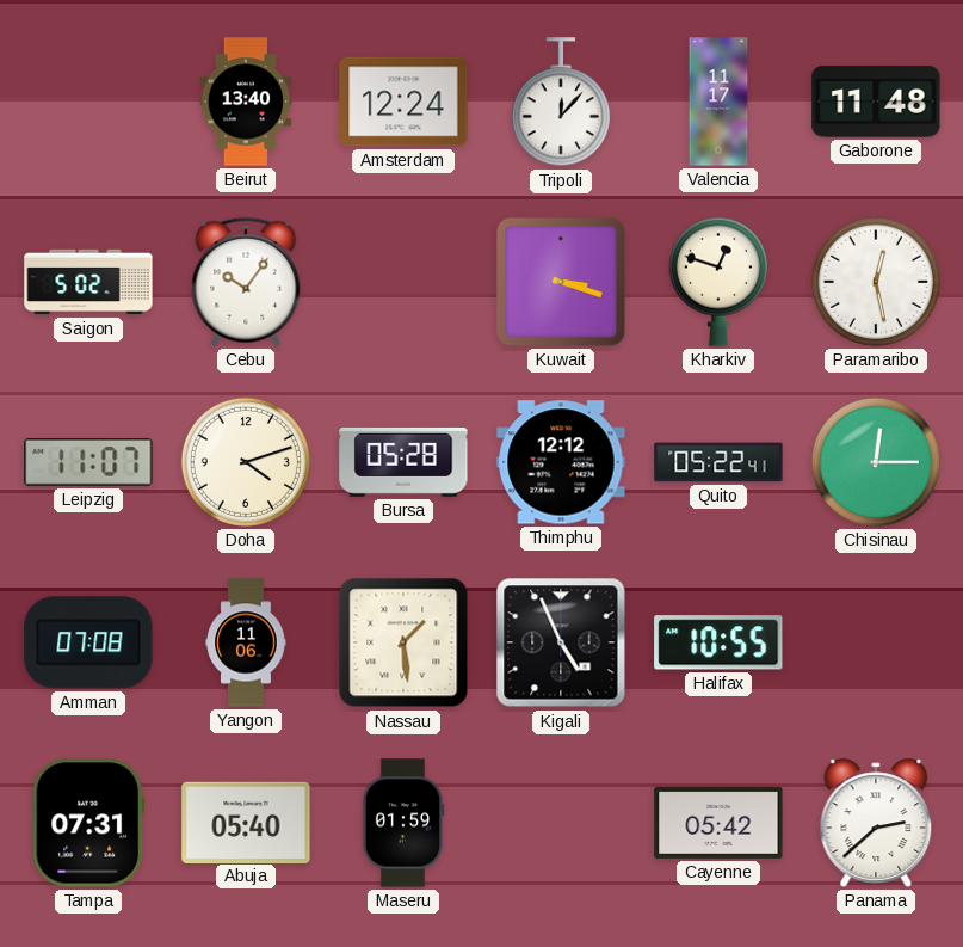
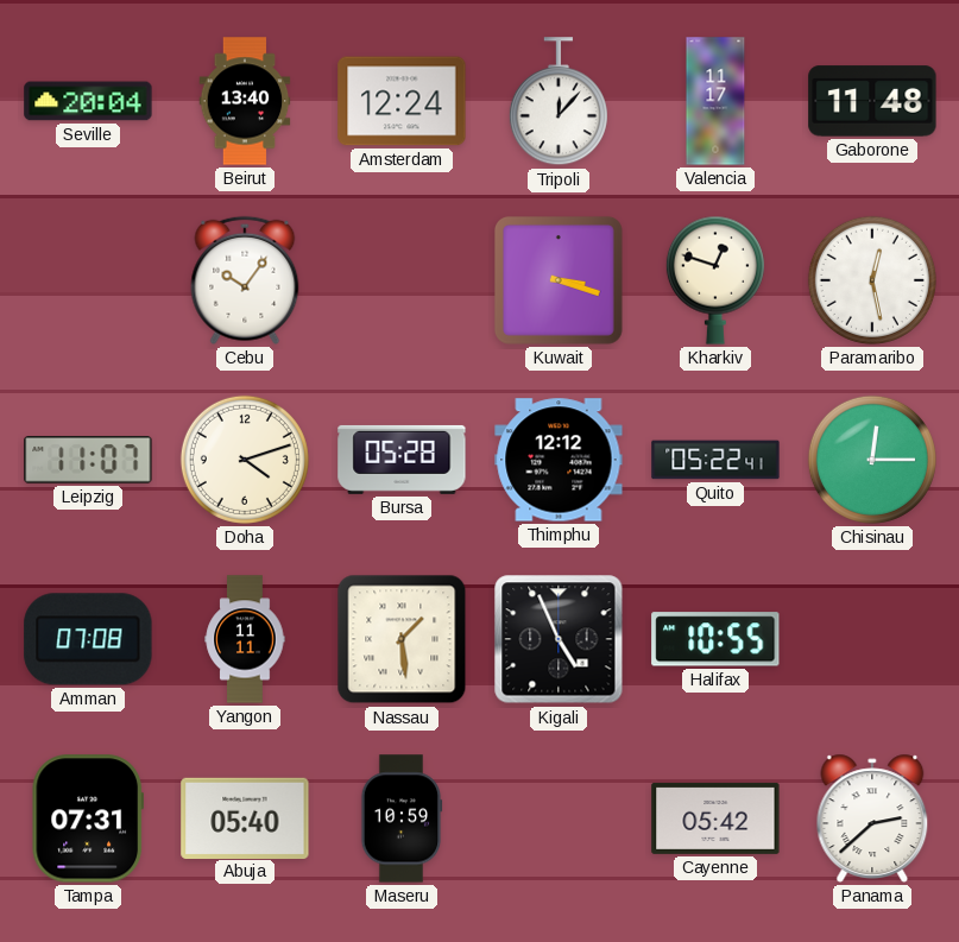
Seville: none -> 20:04 (88, 101)
Saigon: 5:02 -> none (88, 282)
Yangon: 11:06 -> 11:11 (245, 639)
Maseru: 01:59 -> 10:59 (402, 818)
